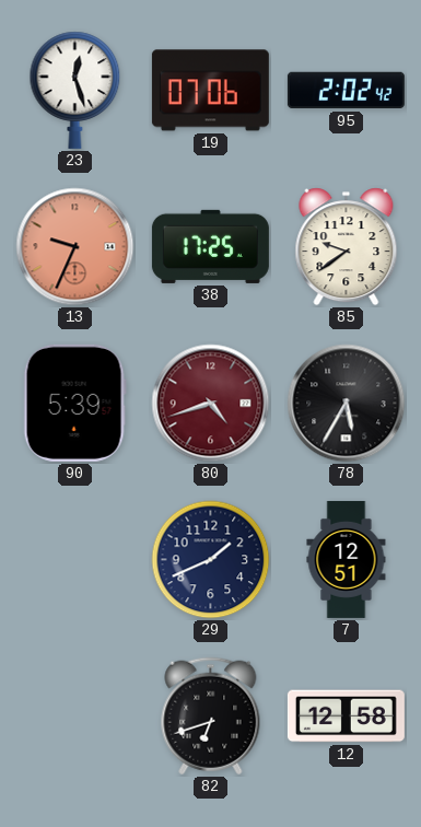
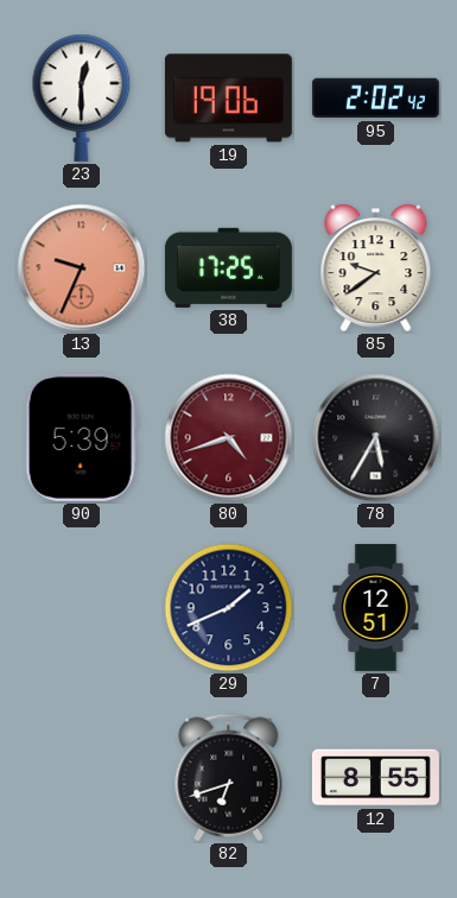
23: 12:27 -> 12:30 (82, 97)
19: 07:06 -> 19:06 (228, 99)
12: 12:58 -> 8:55 (375, 778)
